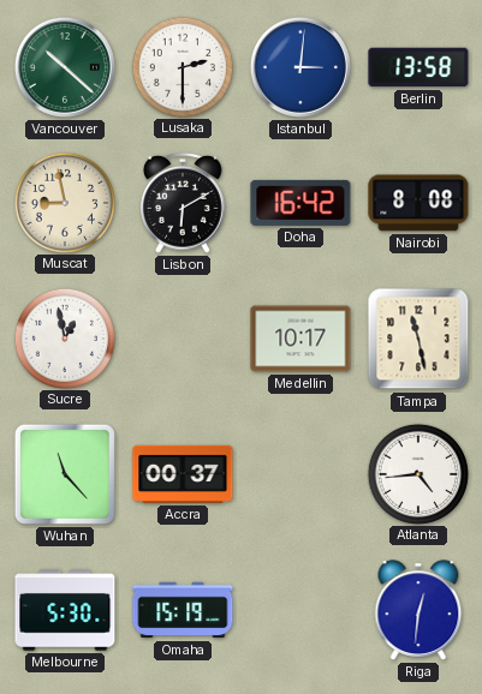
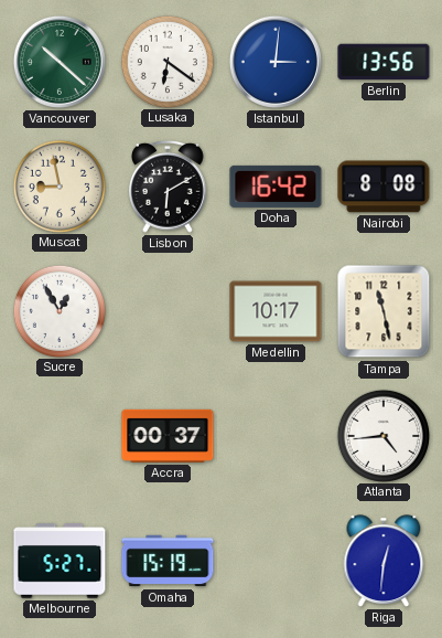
Lusaka: 2:30 -> 6:21 (166, 61)
Berlin: 13:58 -> 13:56 (384, 62)
Sucre: 12:58 -> 12:55 (58, 310)
Wuhan: 11:23 -> none (65, 474)
Melbourne: 5:30 -> 5:27 (60, 561)
